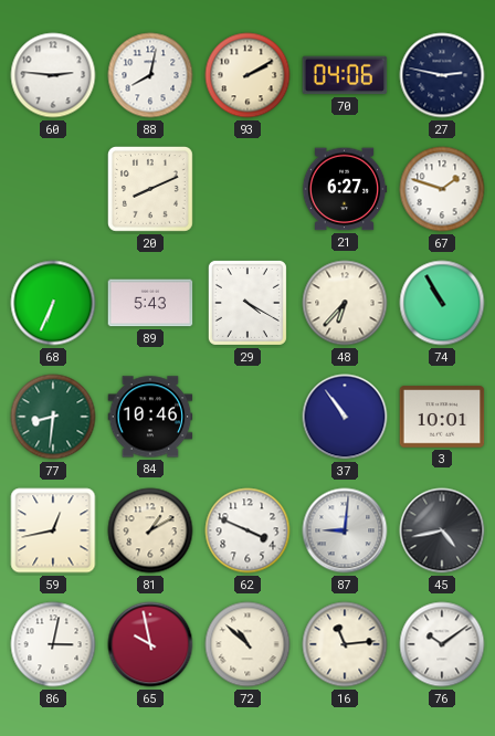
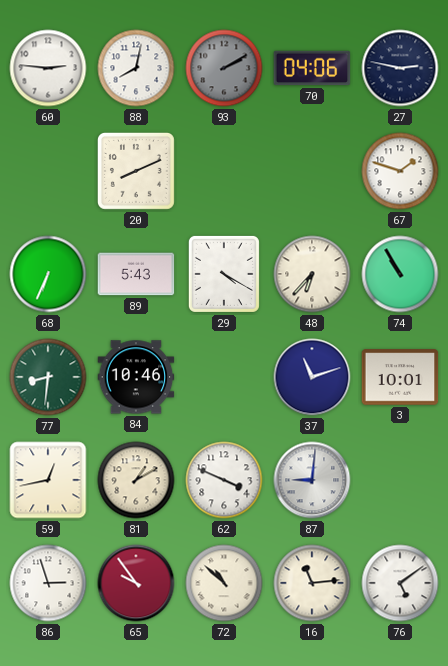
93 dial: cream -> grey (224, 68)
21: 6:27 -> none (345, 189)
37: 10:54 -> 11:12 (312, 377)
45: 4:43 -> none (442, 530)
86: 3:02 -> 2:57 (48, 583)
65: 9:58 -> 9:54 (136, 583)
76: 10:09 -> 5:09 (400, 583)
